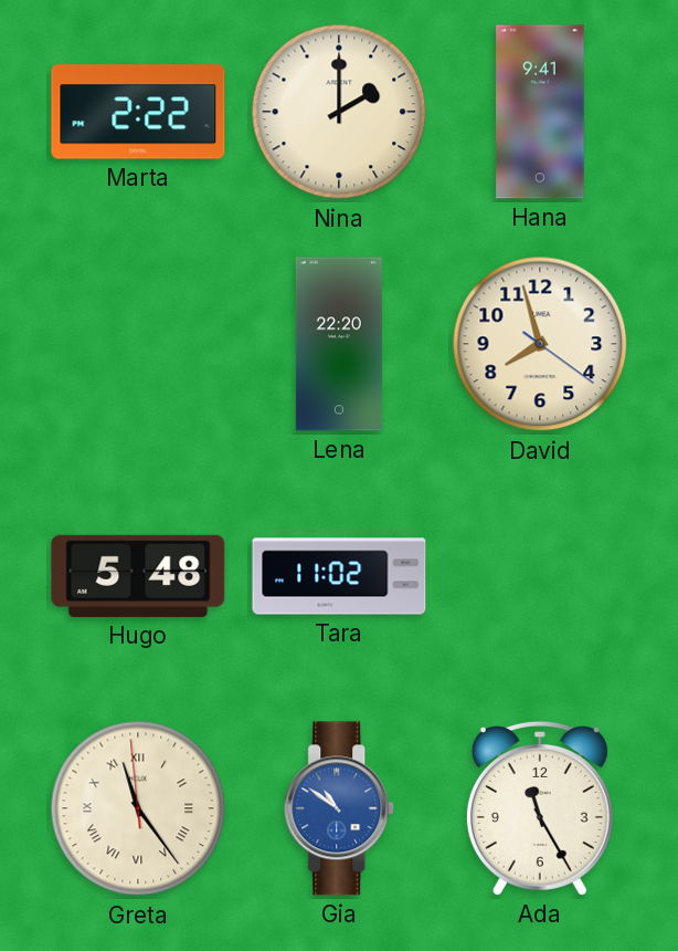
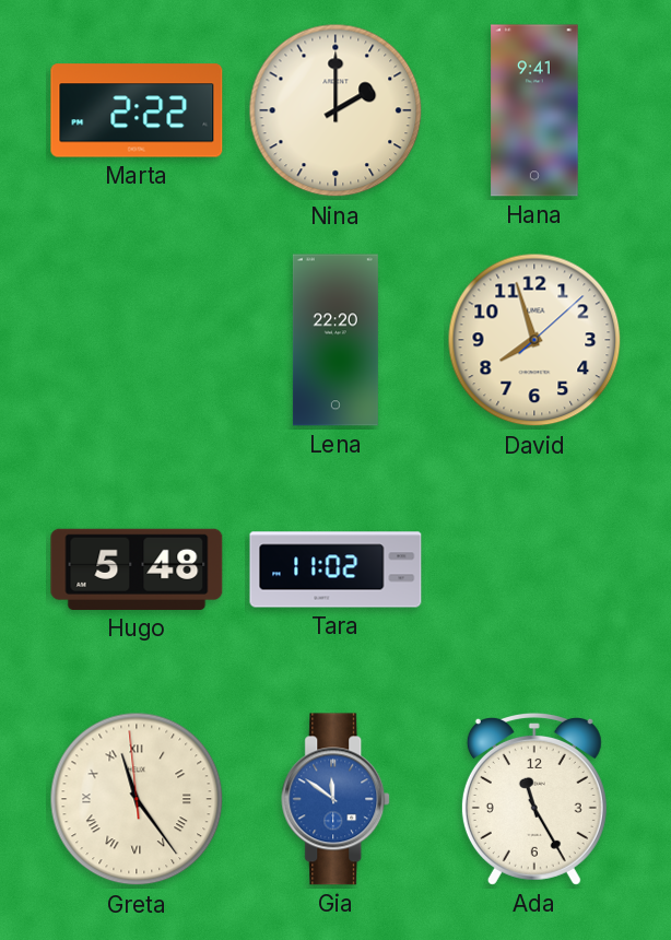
David: 7:57:21 -> 7:57:08 (534, 340)
Gia: 10:51 -> 11:51 (337, 799)
